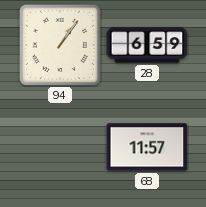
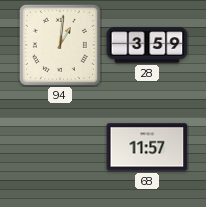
94: 1:06 -> 1:01 (60, 45)
28: 6:59 -> 3:59 (147, 45)
